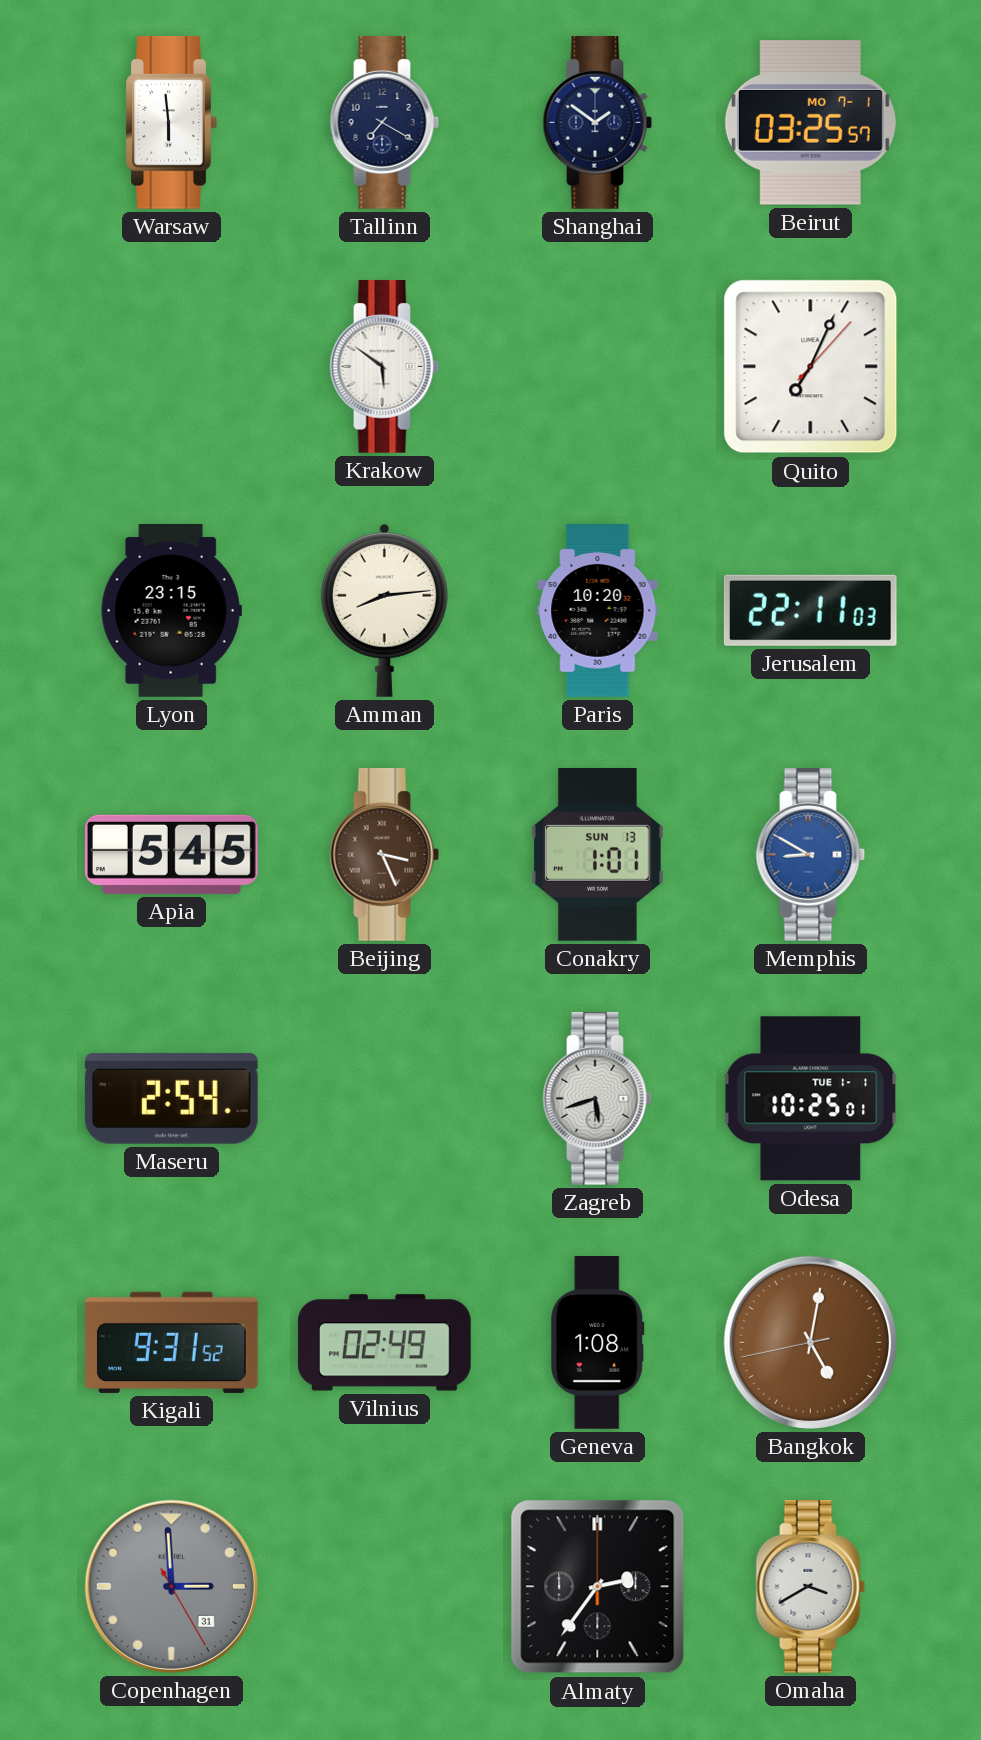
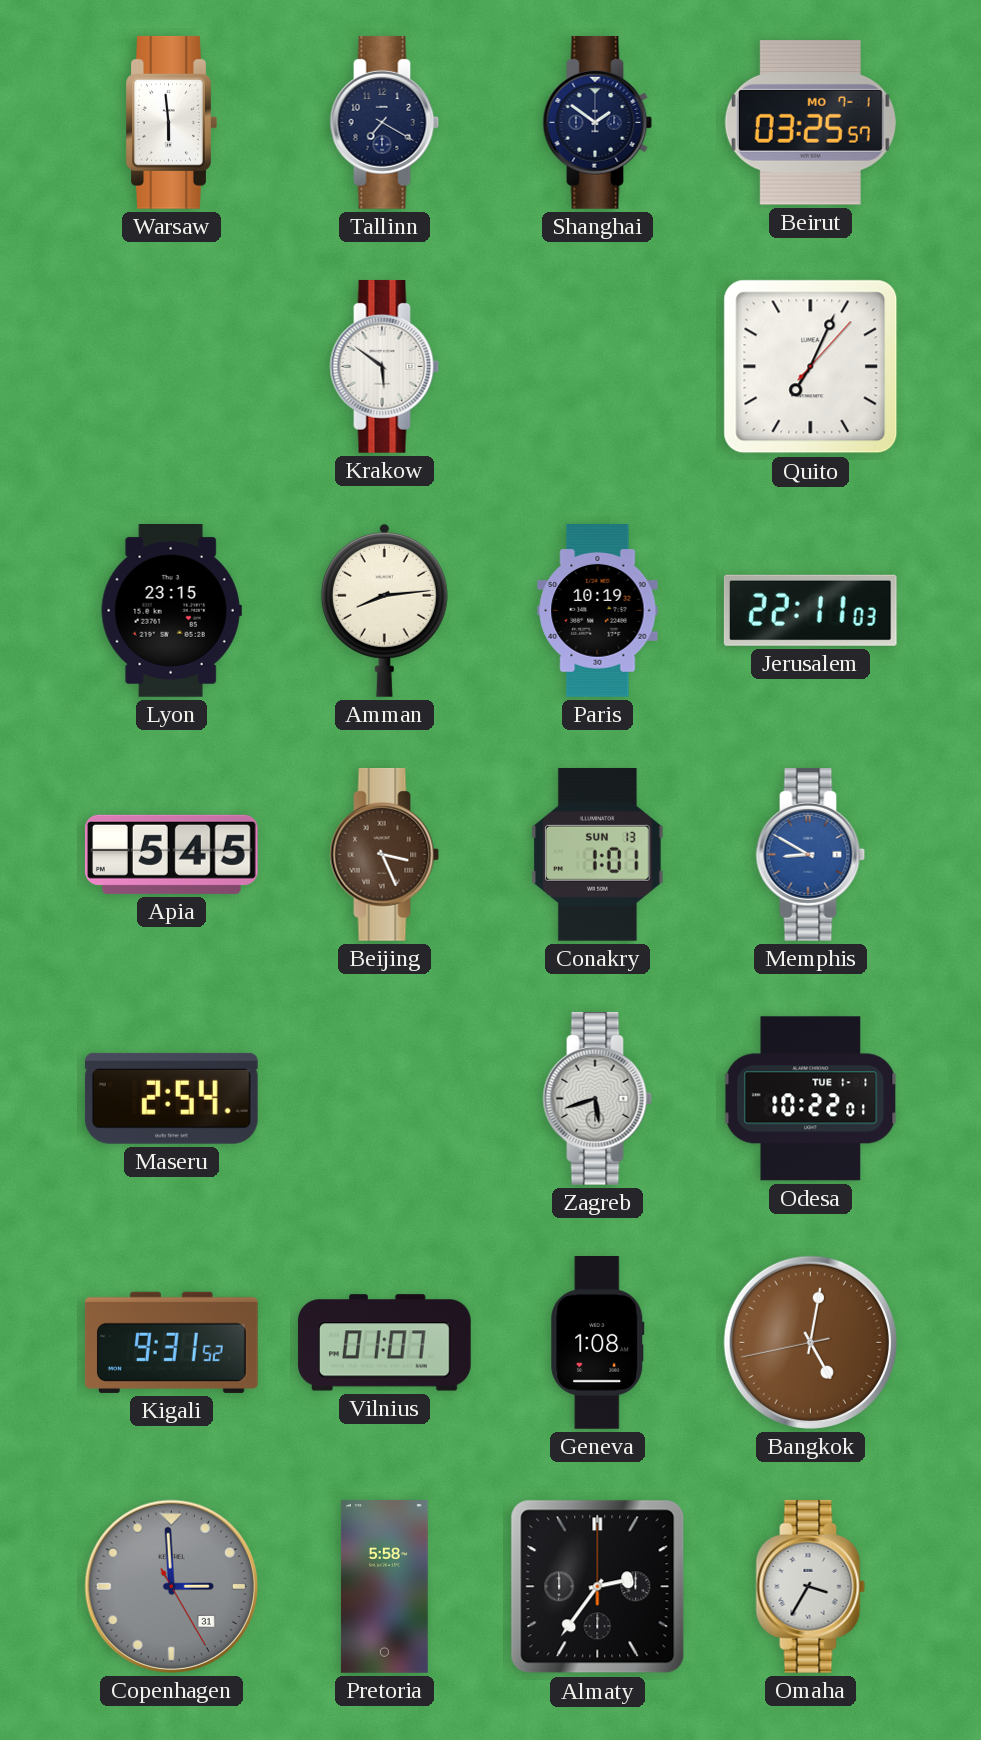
Paris: 10:20 -> 10:19 (598, 611)
Odesa: 10:25 -> 10:22 (811, 1099)
Vilnius: 02:49 -> 01:07 (385, 1343)
Pretoria: none -> 5:58 (384, 1587)
Omaha: 3:40 -> 3:35 (811, 1586)
